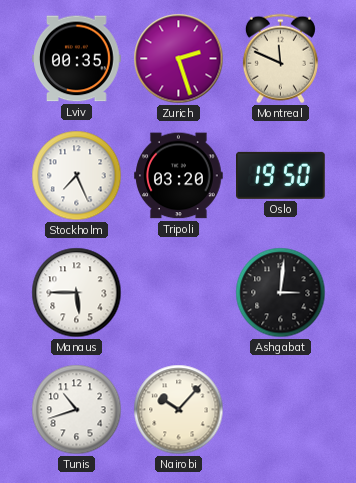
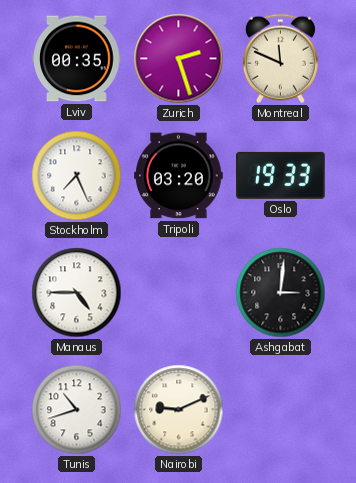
Oslo: 19:50 -> 19:33 (281, 175)
Manaus: 5:45 -> 4:45 (77, 293)
Nairobi: 10:07 -> 9:11 (179, 410)
